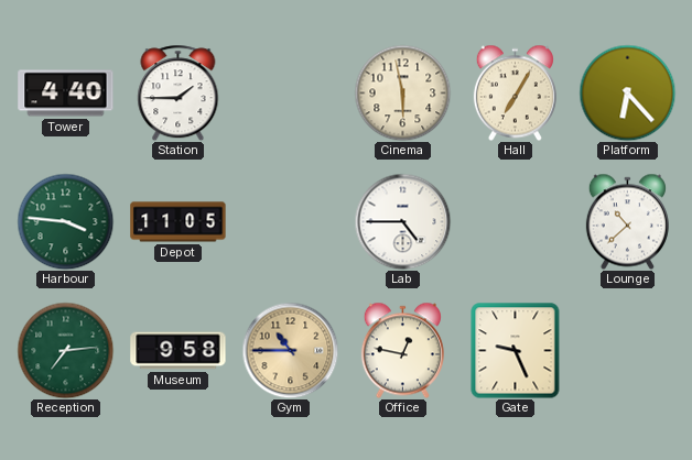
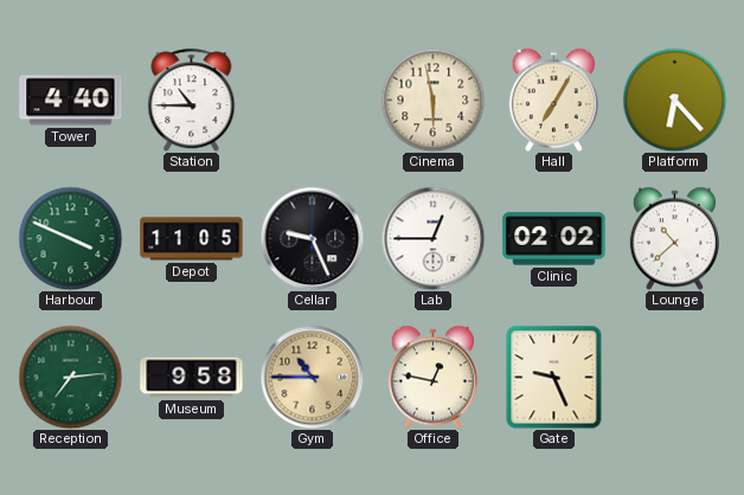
Station: 1:45 -> 10:45 (192, 99)
Harbour: 3:46 -> 3:49 (70, 238)
Cellar: none -> 9:26 (312, 238)
Lab: 4:45 -> 12:45 (432, 238)
Clinic: none -> 02:02 (554, 239)
